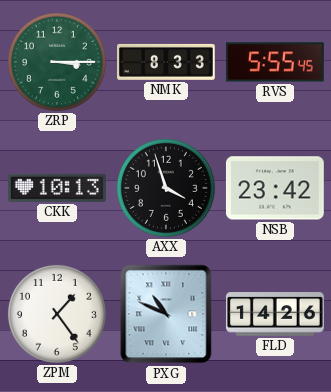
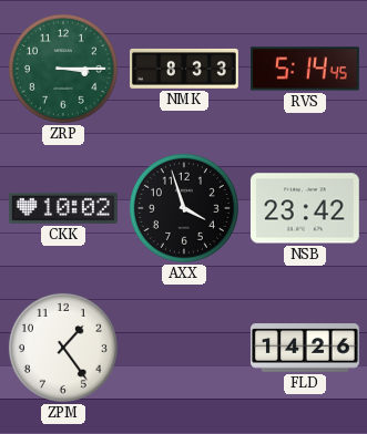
RVS: 5:55 -> 5:14 (305, 69)
CKK: 10:13 -> 10:02 (63, 208)
PXG: 10:49 -> none (166, 314)
